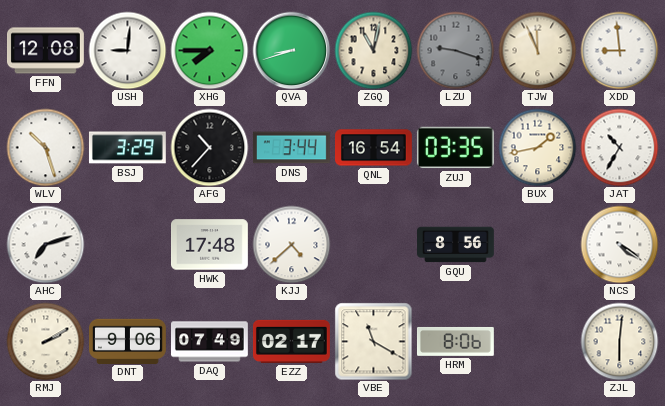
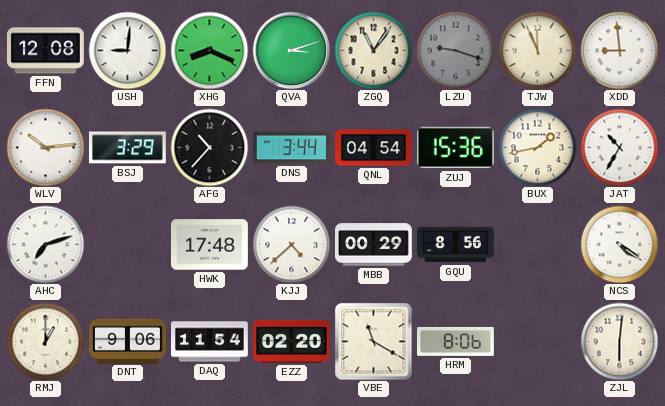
XHG: 7:45 -> 8:19 (209, 50)
QVA: 8:42 -> 3:12 (291, 50)
ZGQ: 11:02 -> 11:06 (373, 50)
WLV: 10:27 -> 10:14 (45, 147)
QNL: 16:54 -> 04:54 (374, 148)
ZUJ: 03:35 -> 15:36 (455, 148)
MBB: none -> 00:29 (374, 245)
RMJ: 2:10 -> 1:00 (45, 341)
DAQ: 07:49 -> 11:54 (210, 342)
EZZ: 02:17 -> 02:20 (292, 341)
